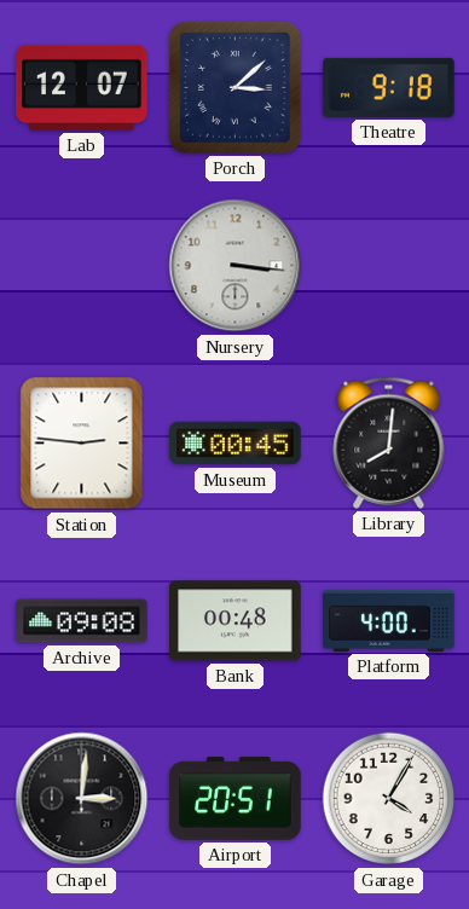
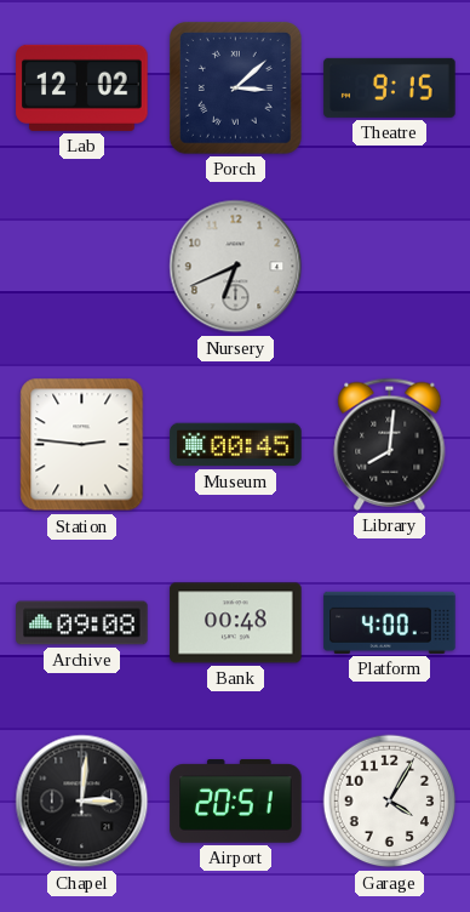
Lab: 12:07 -> 12:02 (82, 87)
Theatre: 9:18 -> 9:15 (390, 87)
Nursery: 3:16 -> 6:41 (236, 267)
